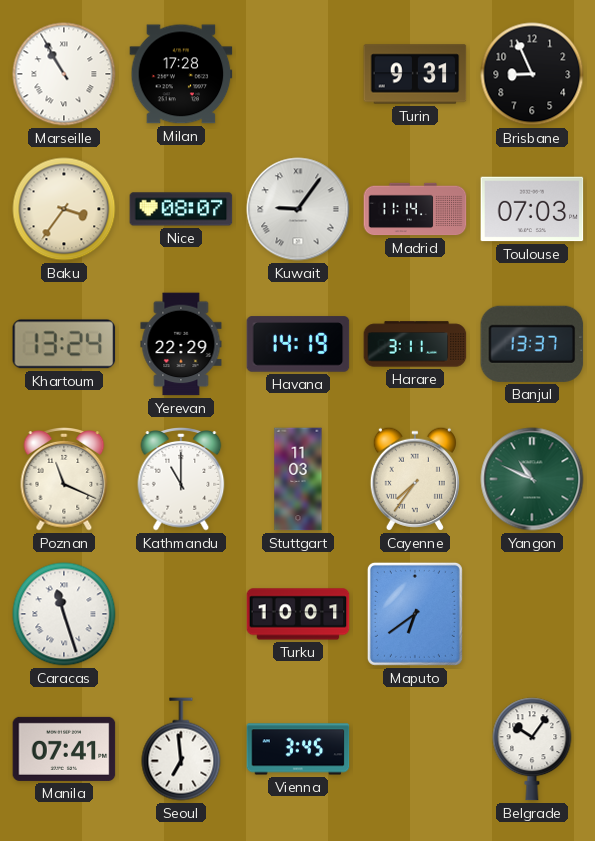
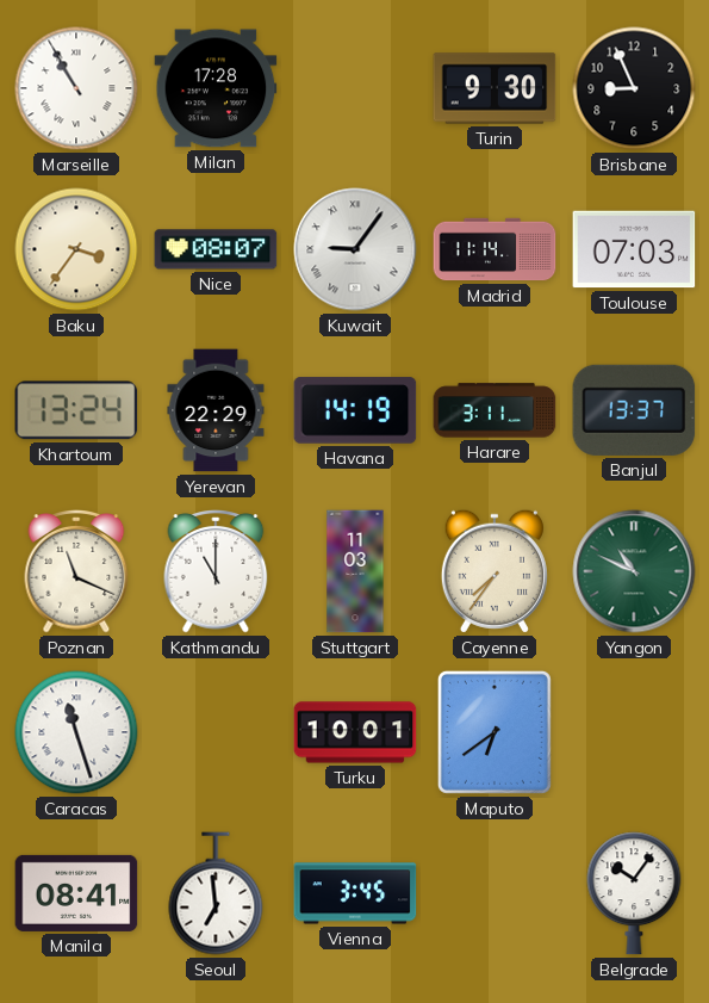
Turin: 9:31 -> 9:30 (495, 88)
Manila: 07:41 -> 08:41 (76, 893)
